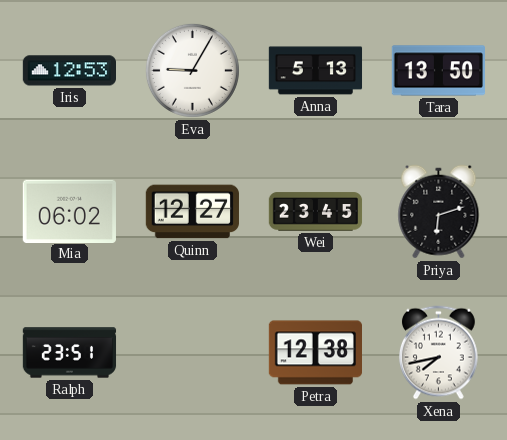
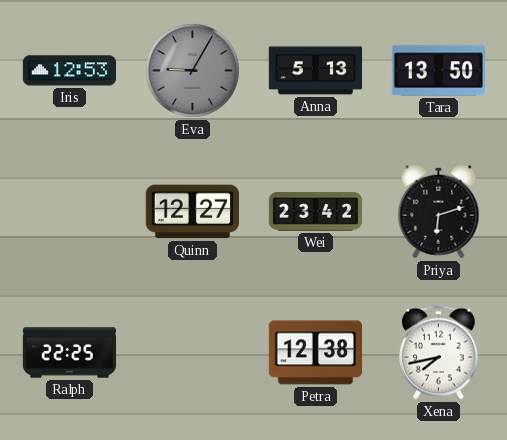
Eva dial: white -> grey (192, 70)
Mia: 06:02 -> none (69, 211)
Wei: 23:45 -> 23:42 (316, 212)
Ralph: 23:51 -> 22:25 (70, 353)
